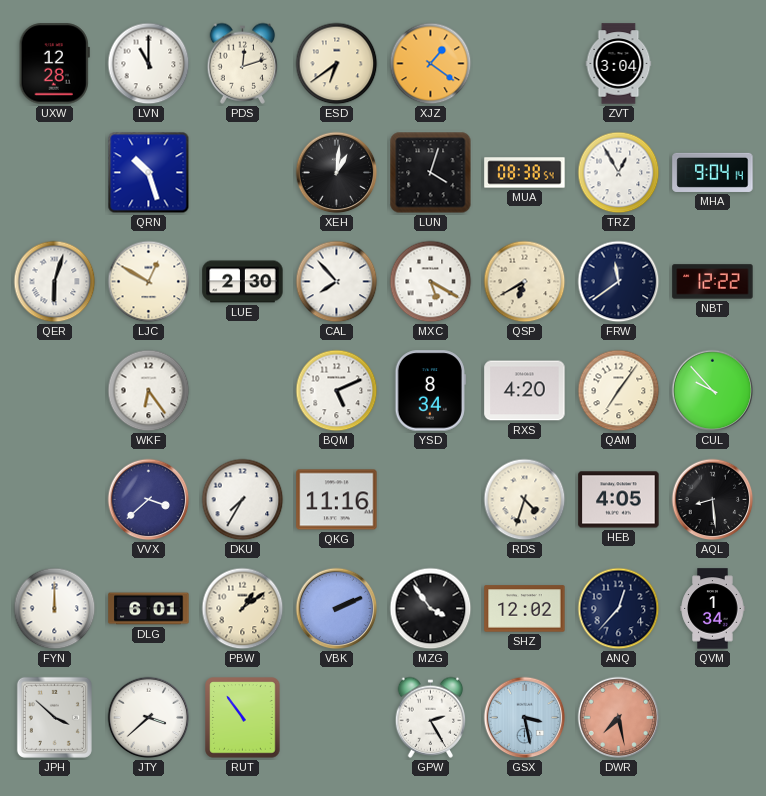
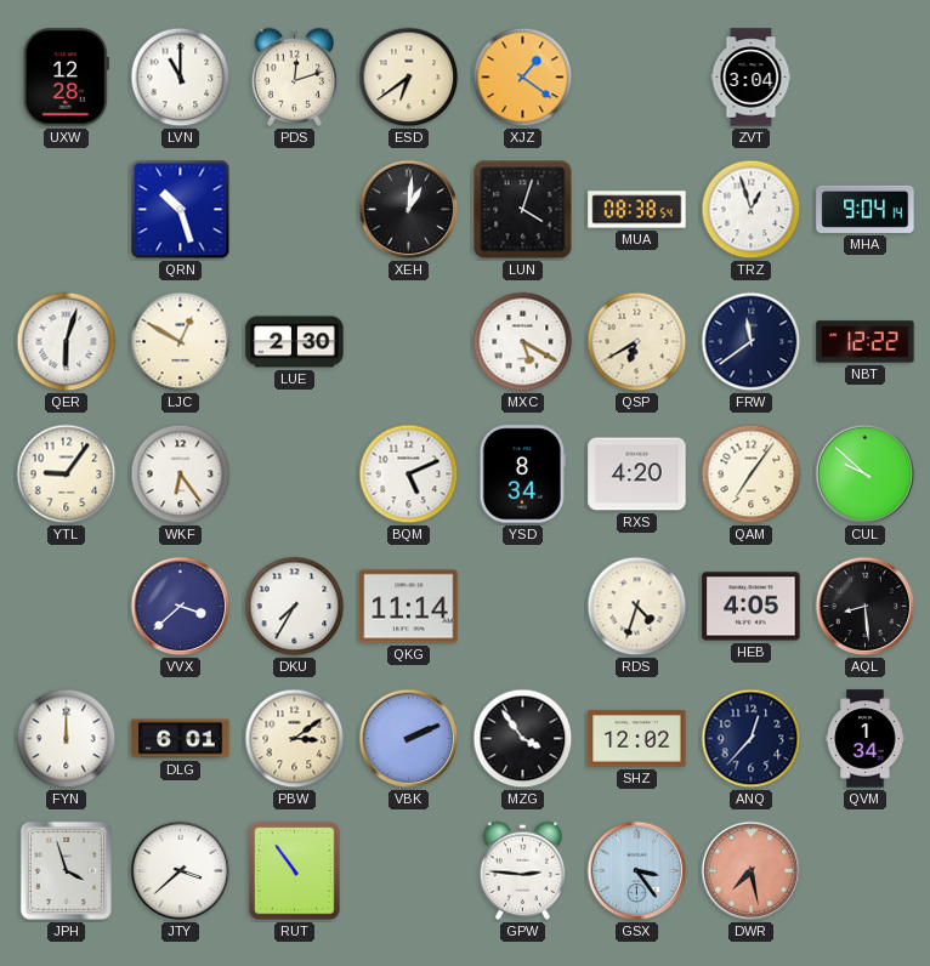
TRZ: 12:55 -> 12:57 (752, 210)
CAL: 7:53 -> none (337, 282)
YTL: none -> 9:06 (67, 475)
CUL: 9:53 -> 9:52 (866, 475)
QKG: 11:16 -> 11:14 (409, 607)
PBW: 1:09 -> 3:09 (295, 739)
JPH: 3:52 -> 3:57 (66, 870)
GPW: 2:25 -> 2:46 (523, 870)
GSX: 3:28 -> 3:24 (637, 871)
